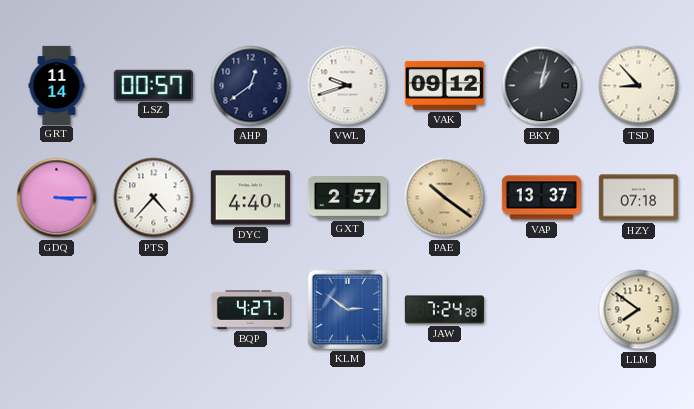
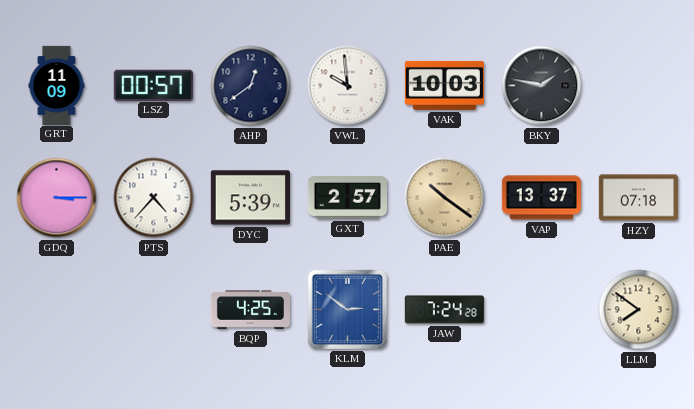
GRT: 11:14 -> 11:09 (57, 85)
VWL: 9:42 -> 9:59 (348, 86)
VAK: 09:12 -> 10:03 (444, 85)
BKY: 1:02 -> 1:47 (542, 86)
TSD: 8:53 -> none (639, 86)
DYC: 4:40 -> 5:39 (250, 198)
BQP: 4:27 -> 4:25 (250, 310)
